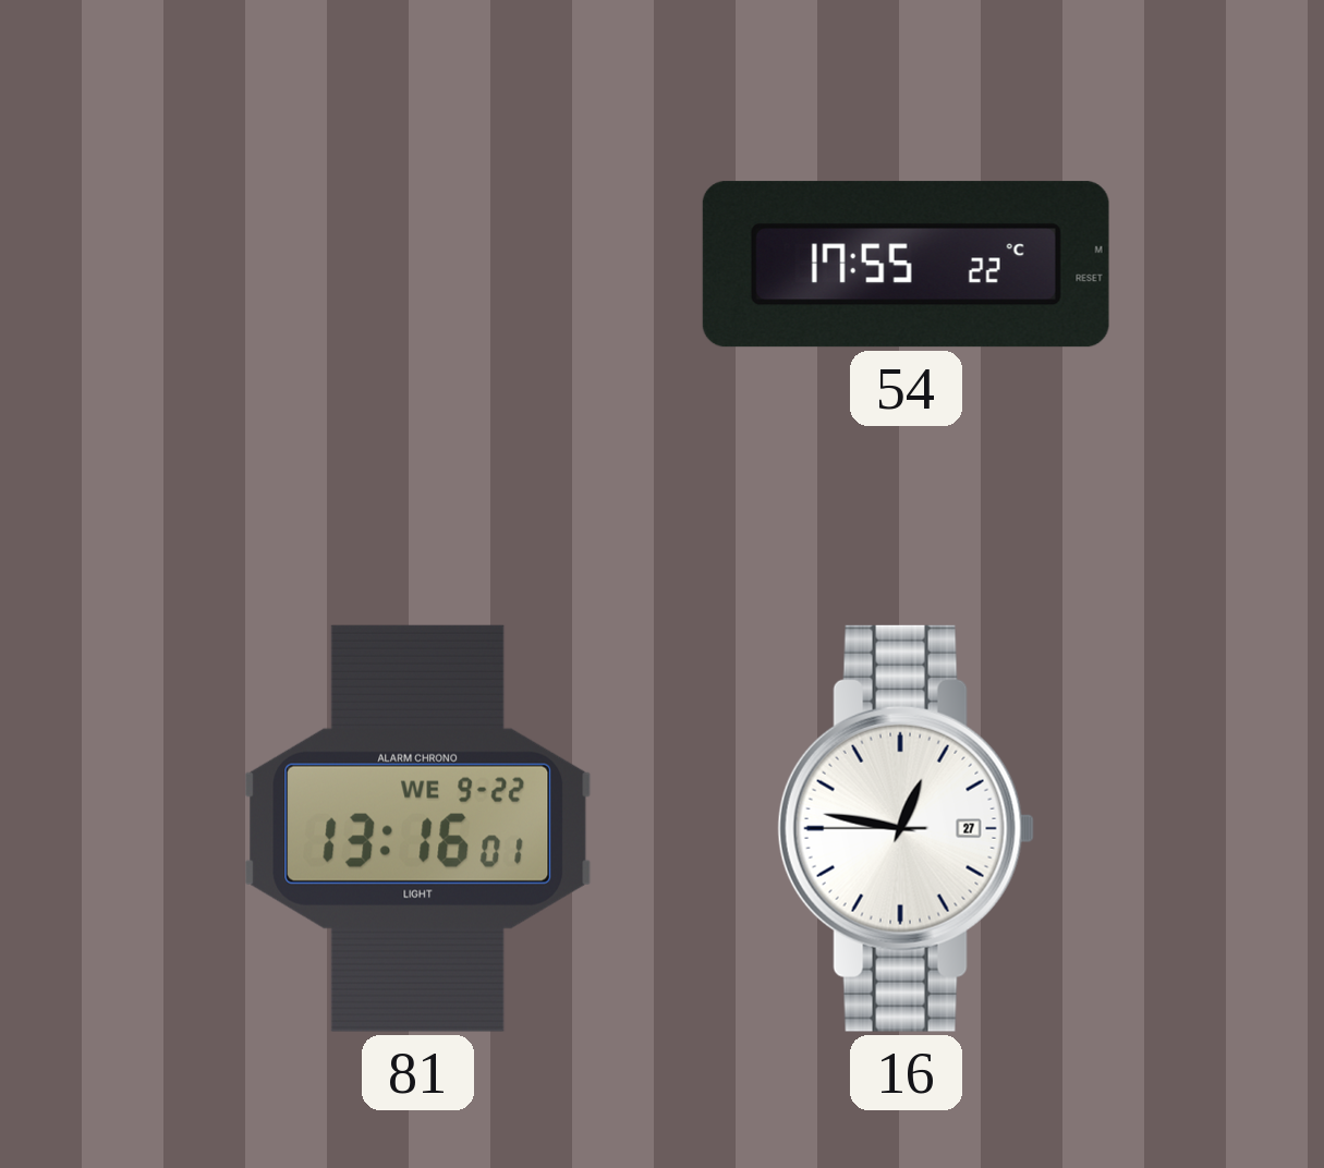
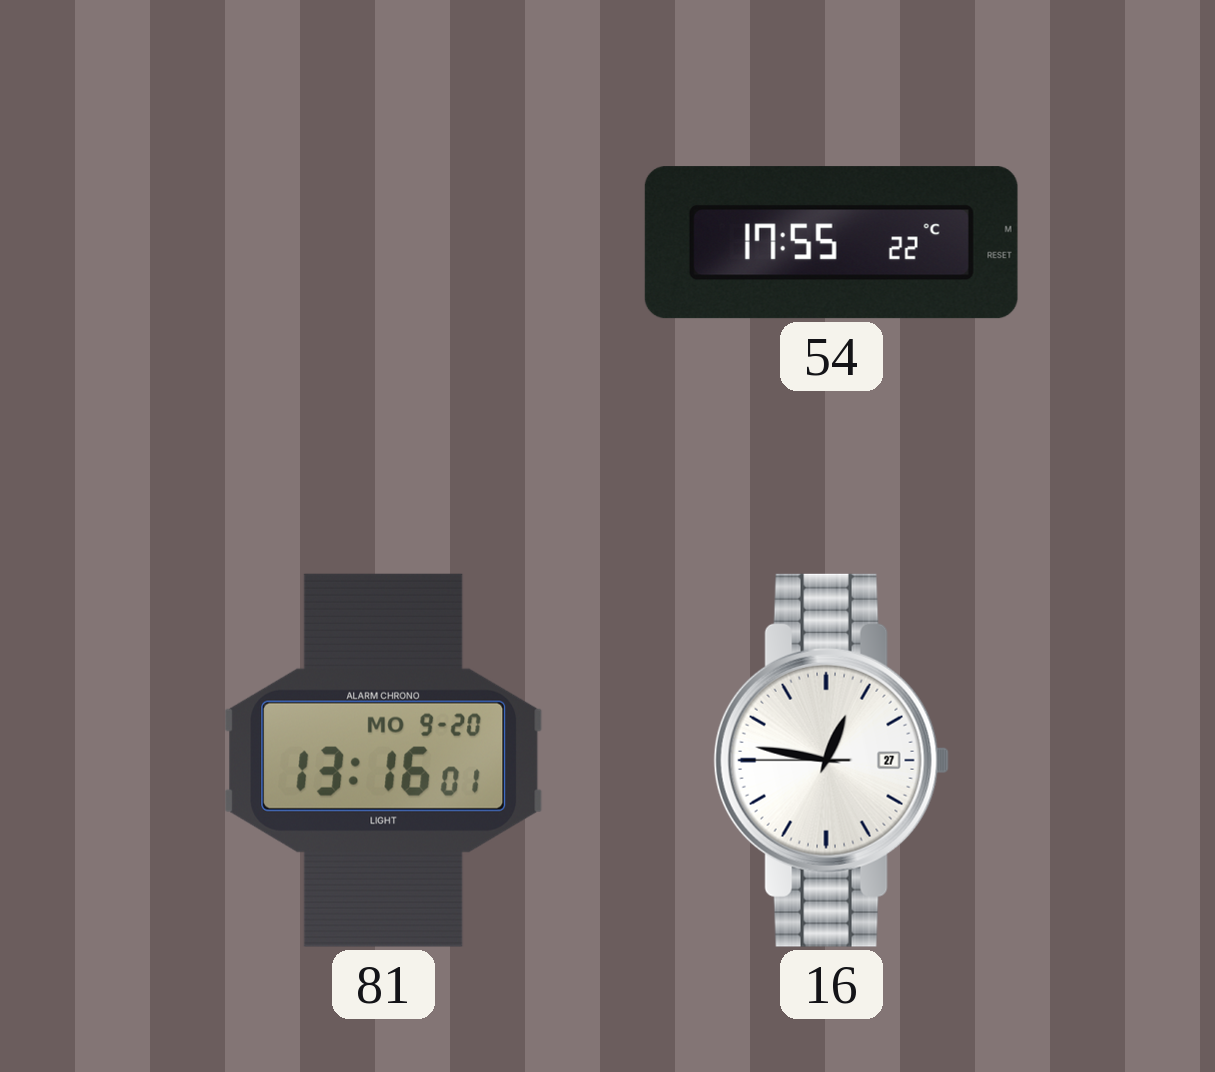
81 date: WE 9-22 -> MO 9-20 (384, 760)
